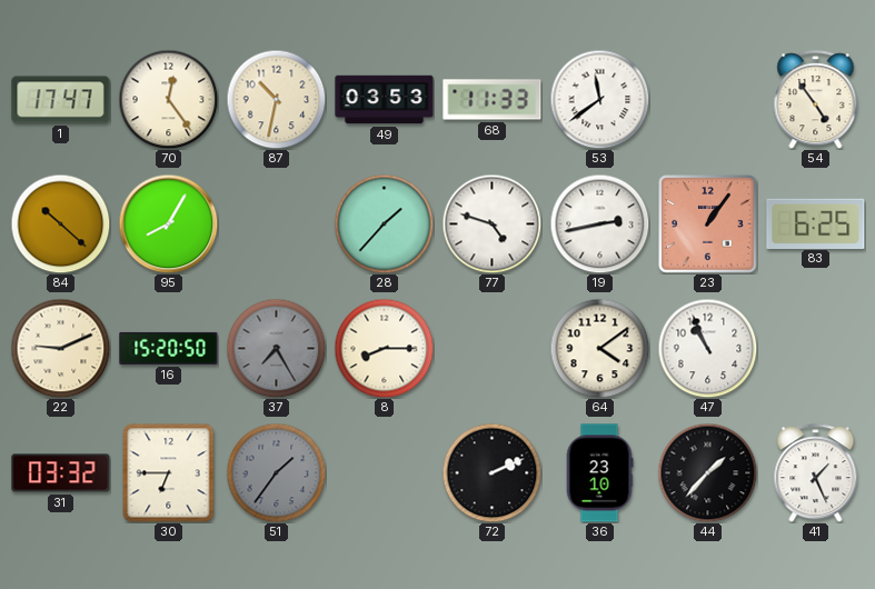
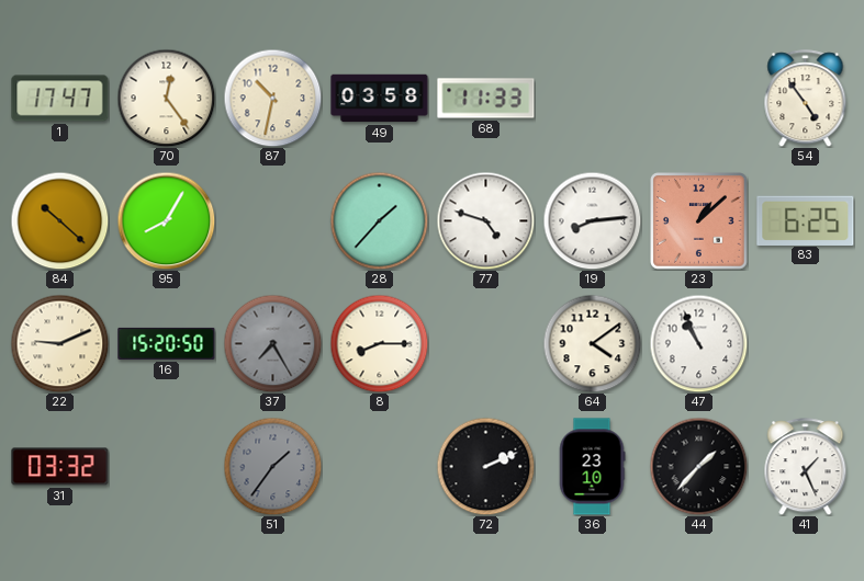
49: 03:53 -> 03:58 (380, 99)
53: 11:39 -> none (599, 99)
19: 2:43 -> 8:14 (592, 220)
23: 1:06 -> 1:08 (699, 221)
30: 6:45 -> none (169, 473)
